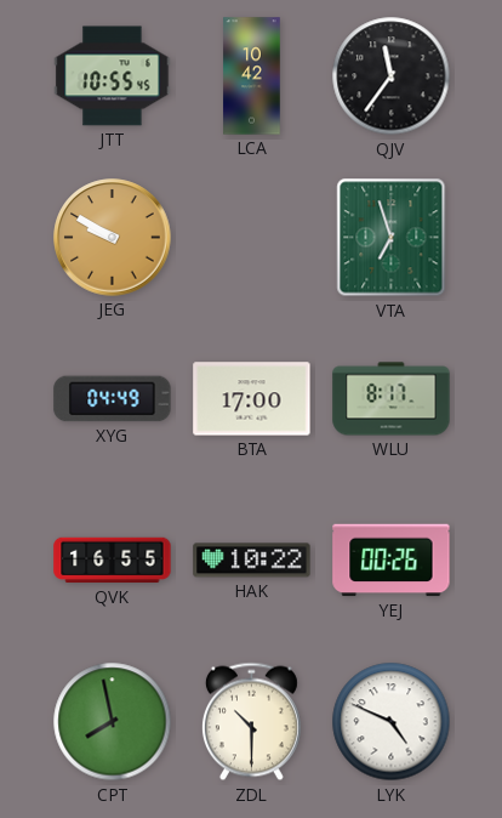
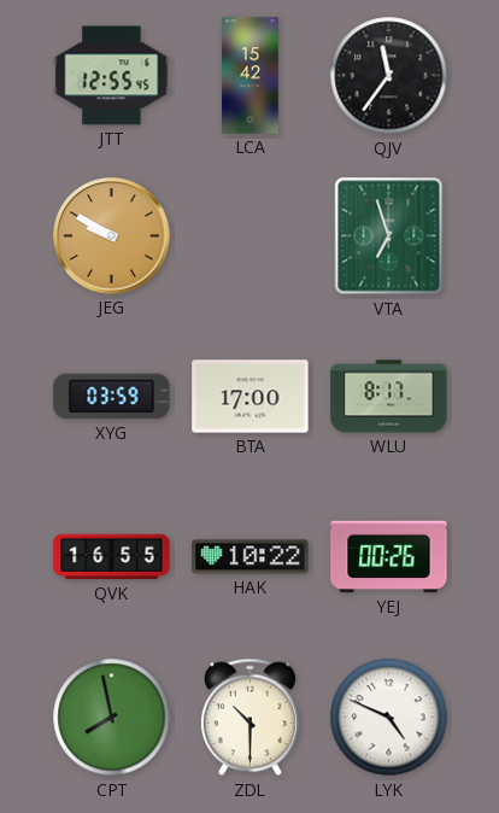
JTT: 10:55 -> 12:55 (112, 76)
LCA: 10:42 -> 15:42 (251, 76)
XYG: 04:49 -> 03:59 (112, 397)
